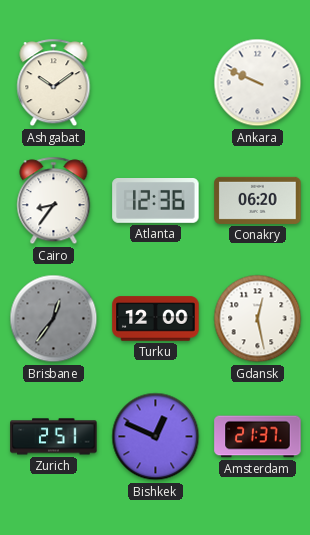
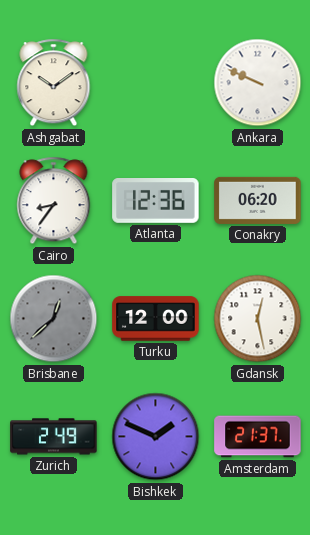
Brisbane: 12:36 -> 12:38 (54, 319)
Zurich: 2:51 -> 2:49 (54, 437)
Bishkek: 12:49 -> 1:49 (156, 437)
